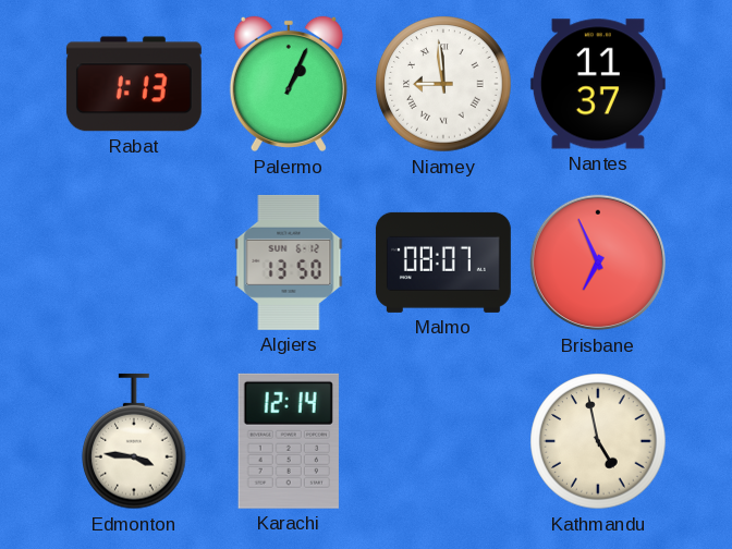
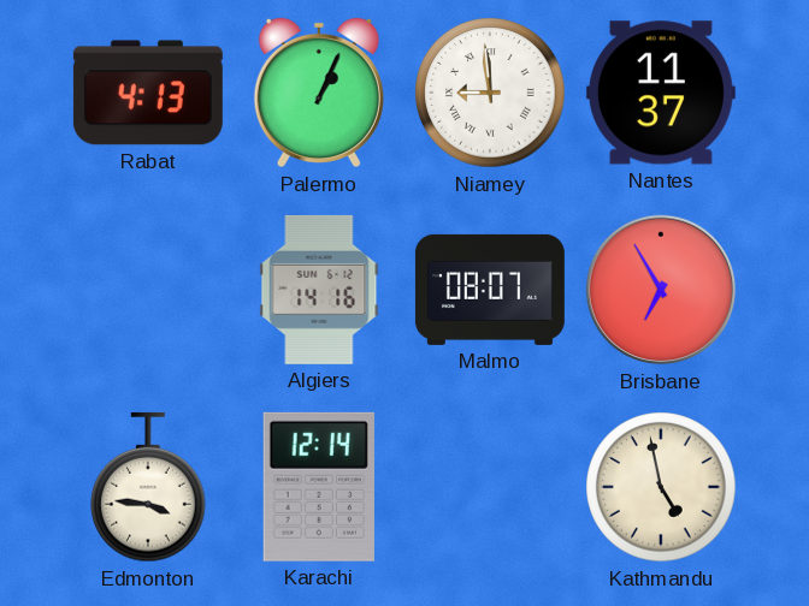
Rabat: 1:13 -> 4:13 (148, 93)
Algiers: 13:50 -> 14:16 (319, 290)
Brisbane: 6:56 -> 6:55 (661, 290)
